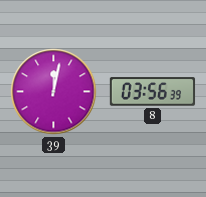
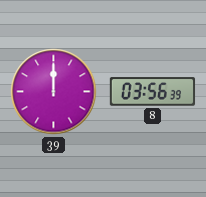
39: 12:02 -> 12:00 (54, 92)
